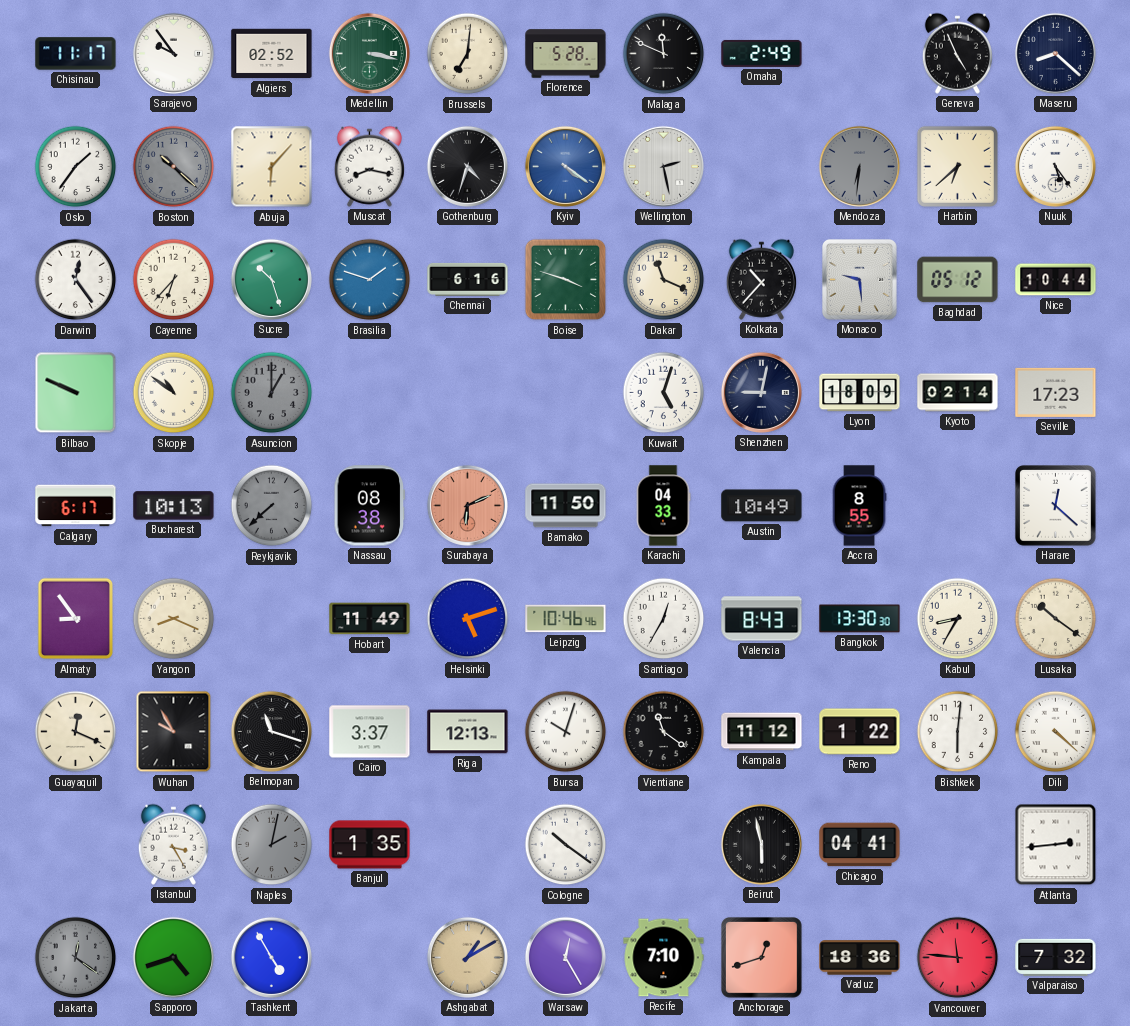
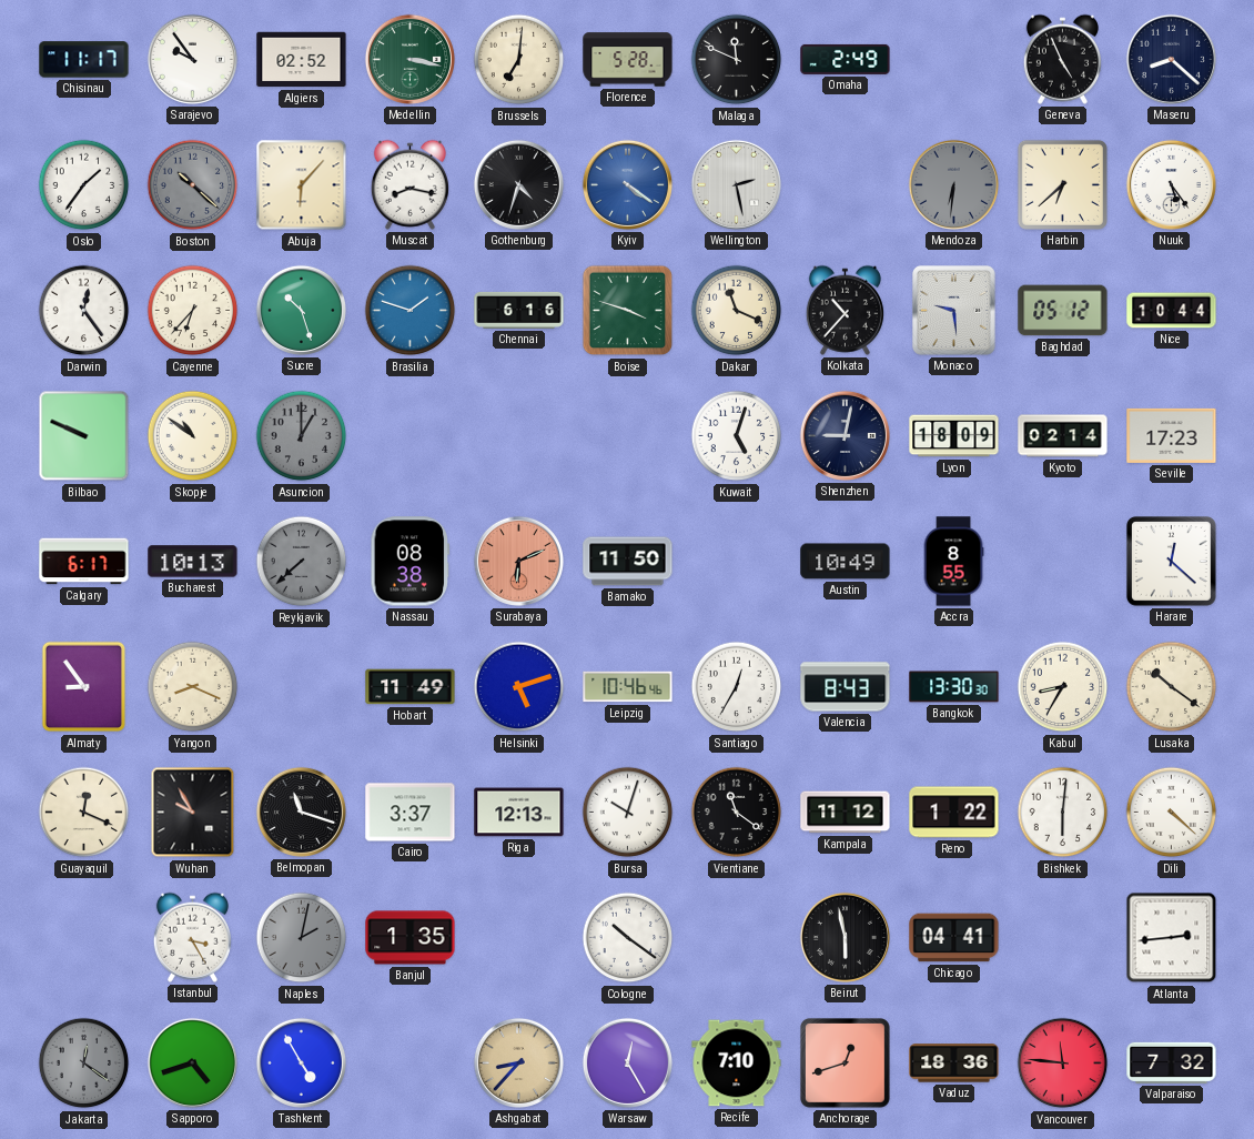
Karachi: 04:33 -> none (663, 506)
Ashgabat: 1:10 -> 8:37 (518, 1062)
